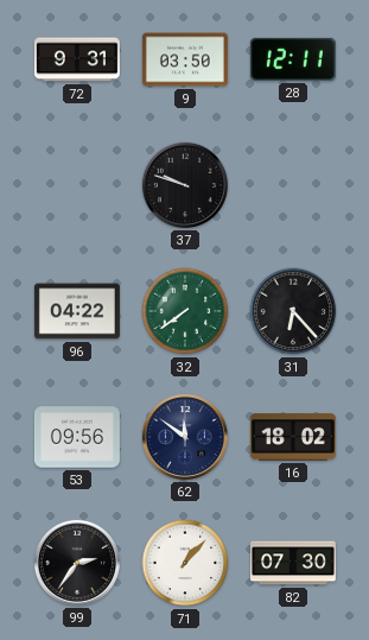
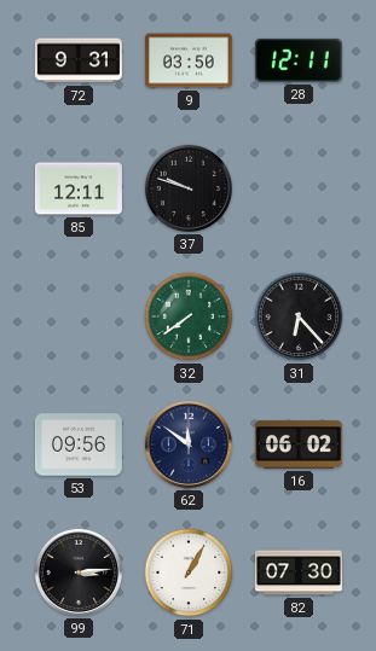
85: none -> 12:11 (79, 188)
96: 04:22 -> none (77, 311)
16: 18:02 -> 06:02 (299, 444)
99: 2:36 -> 3:14 (79, 572)
71: 1:07 -> 1:05 (189, 572)
